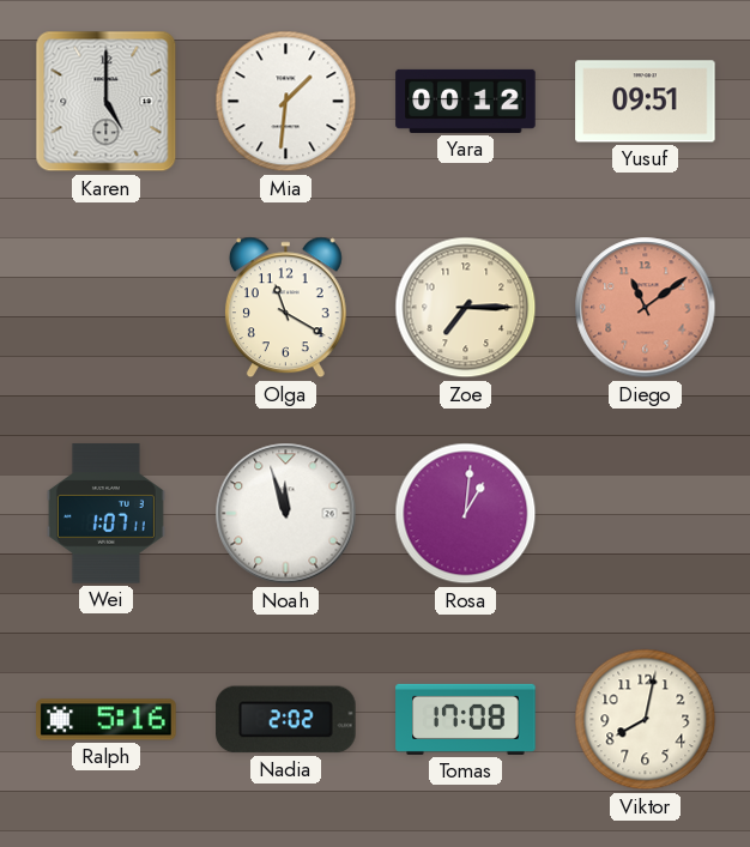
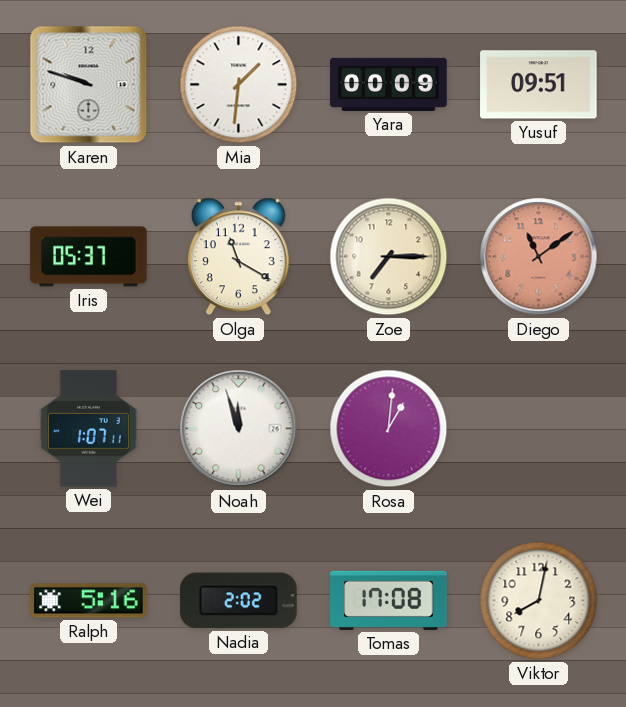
Karen: 5:00 -> 9:48 (89, 85)
Yara: 00:12 -> 00:09 (389, 84)
Iris: none -> 05:37 (89, 257)
